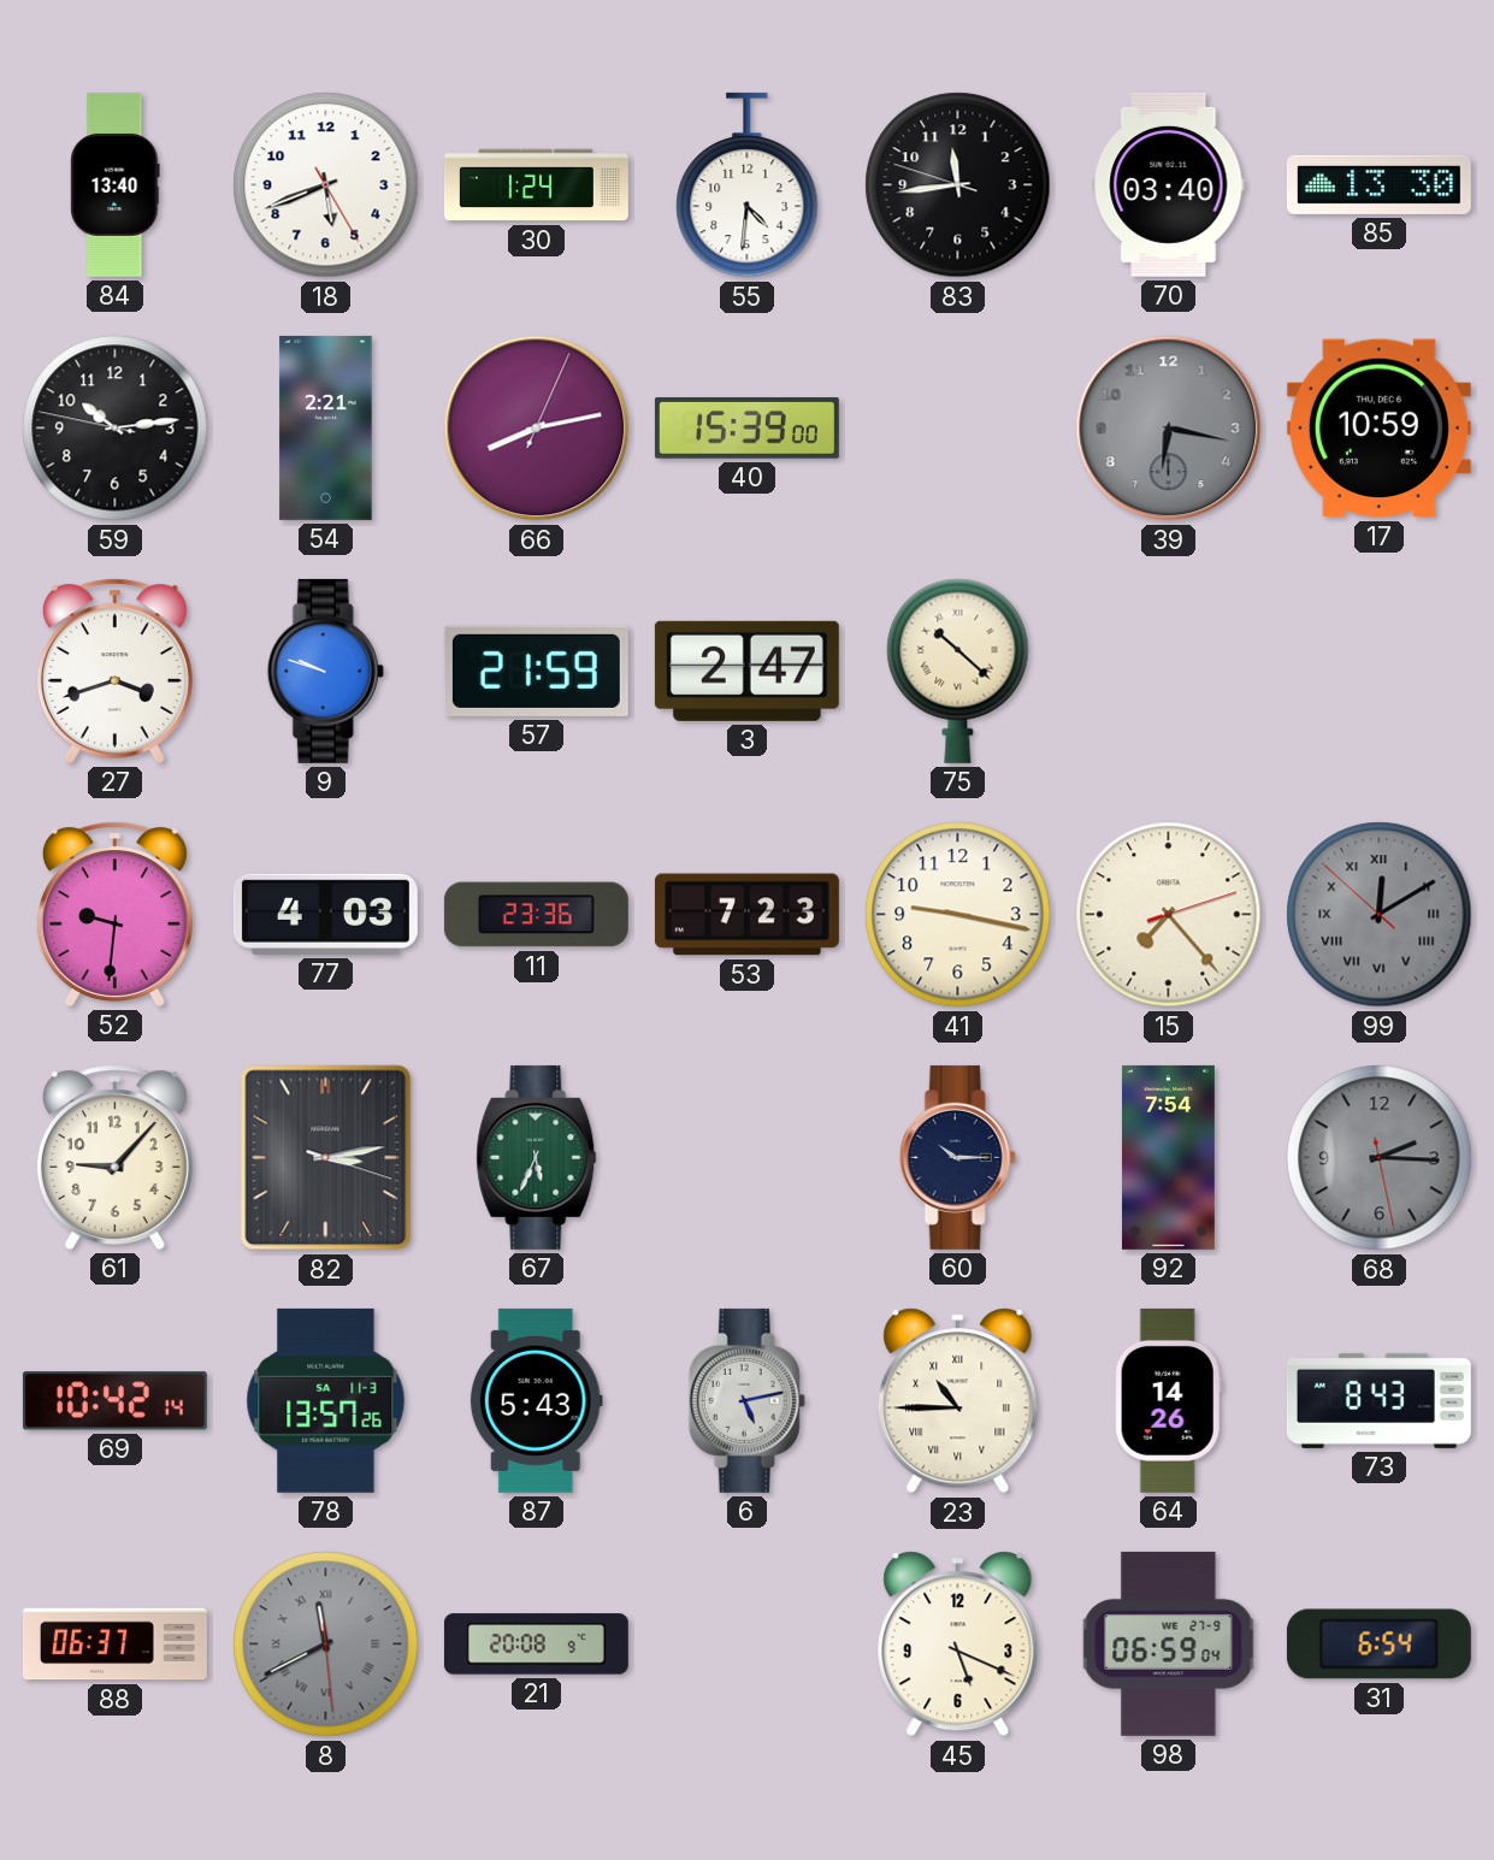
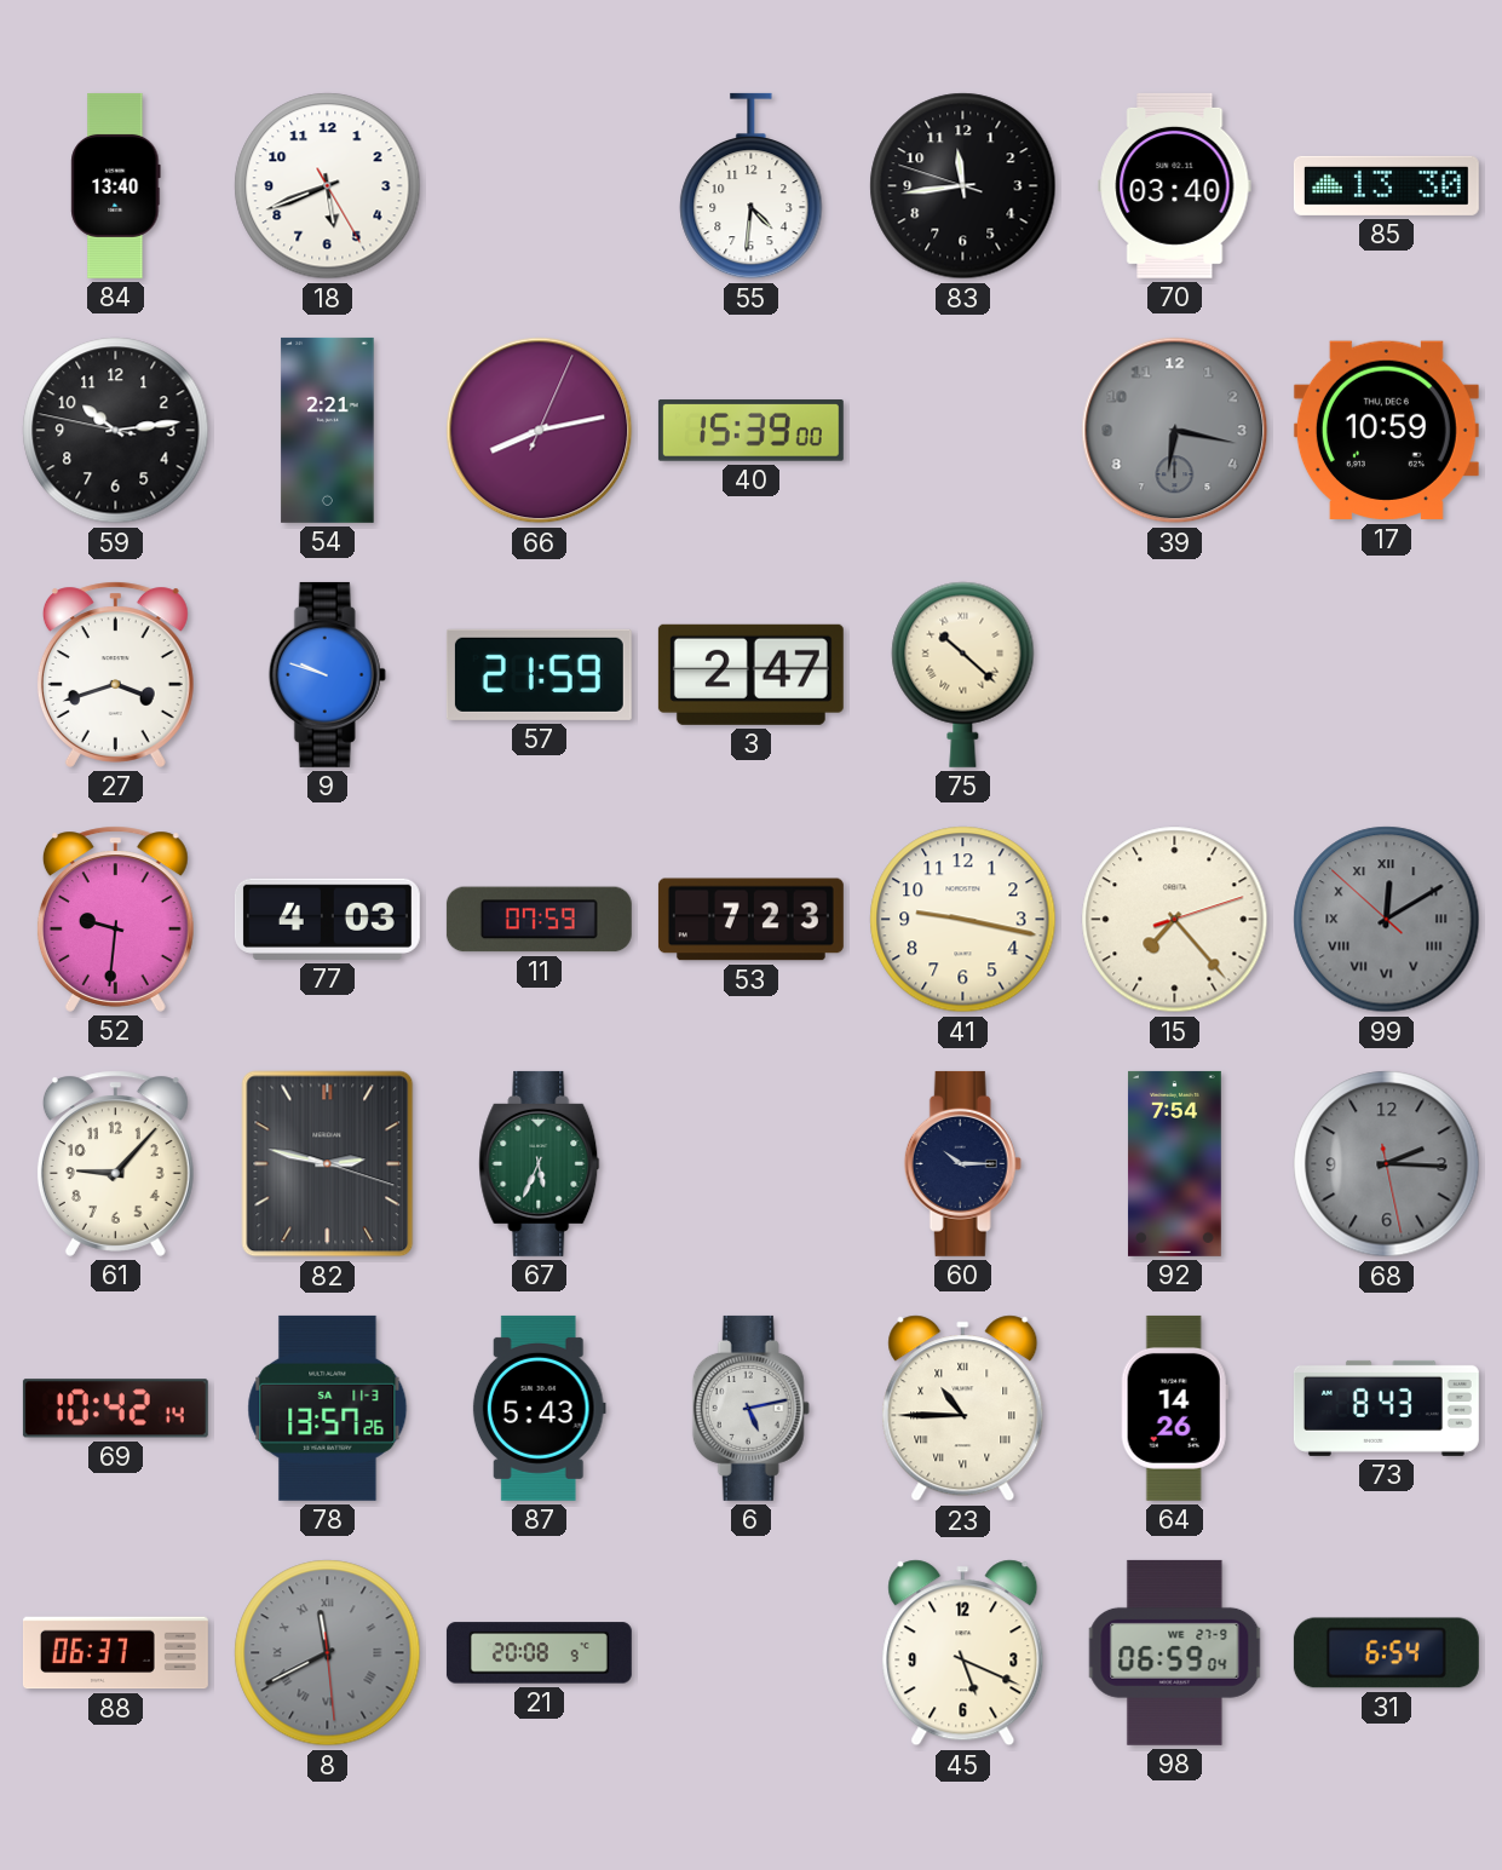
30: 1:24 -> none (536, 185)
11: 23:36 -> 07:59 (539, 920)
82: 3:13 -> 2:47 (328, 1164)
